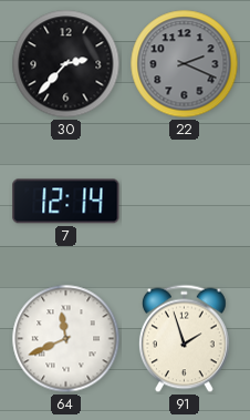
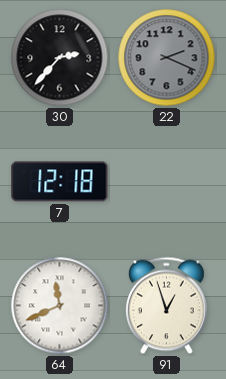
7: 12:14 -> 12:18 (60, 182)
91: 1:57 -> 12:57 (167, 306)
